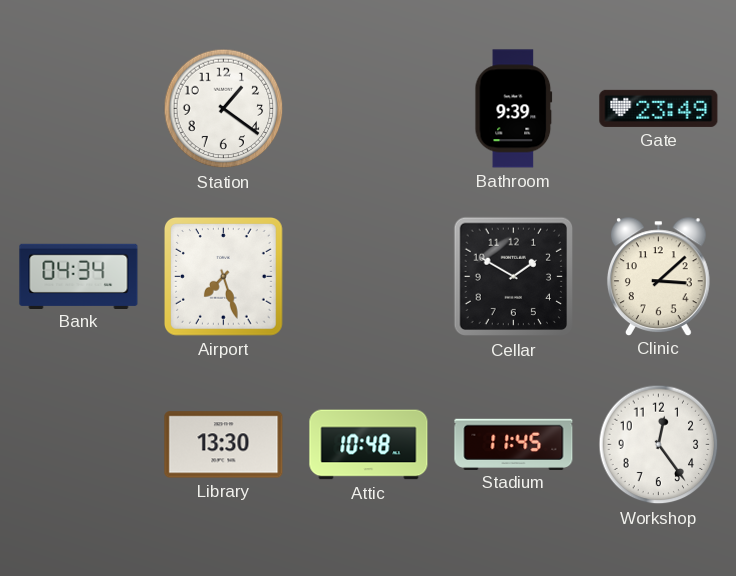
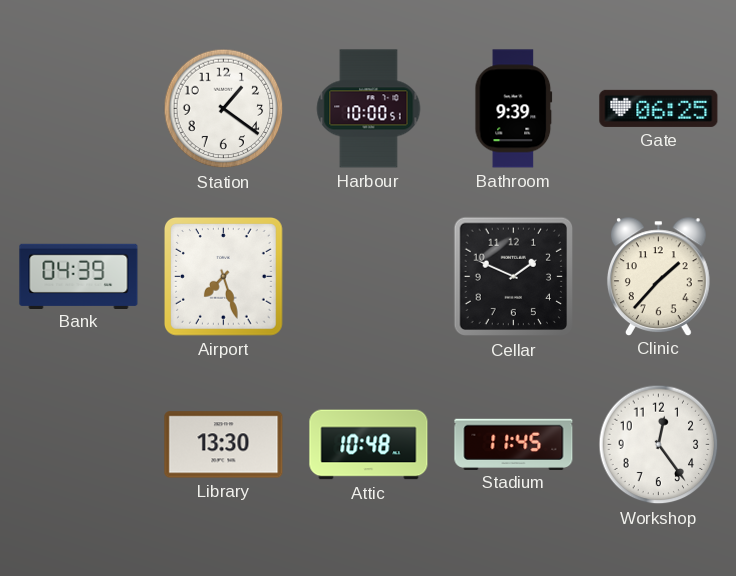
Harbour: none -> 10:00 (369, 109)
Gate: 23:49 -> 06:25 (659, 108)
Bank: 04:34 -> 04:39 (79, 276)
Cellar: 1:50 -> 1:49 (514, 277)
Clinic: 3:08 -> 1:37 (658, 276)
